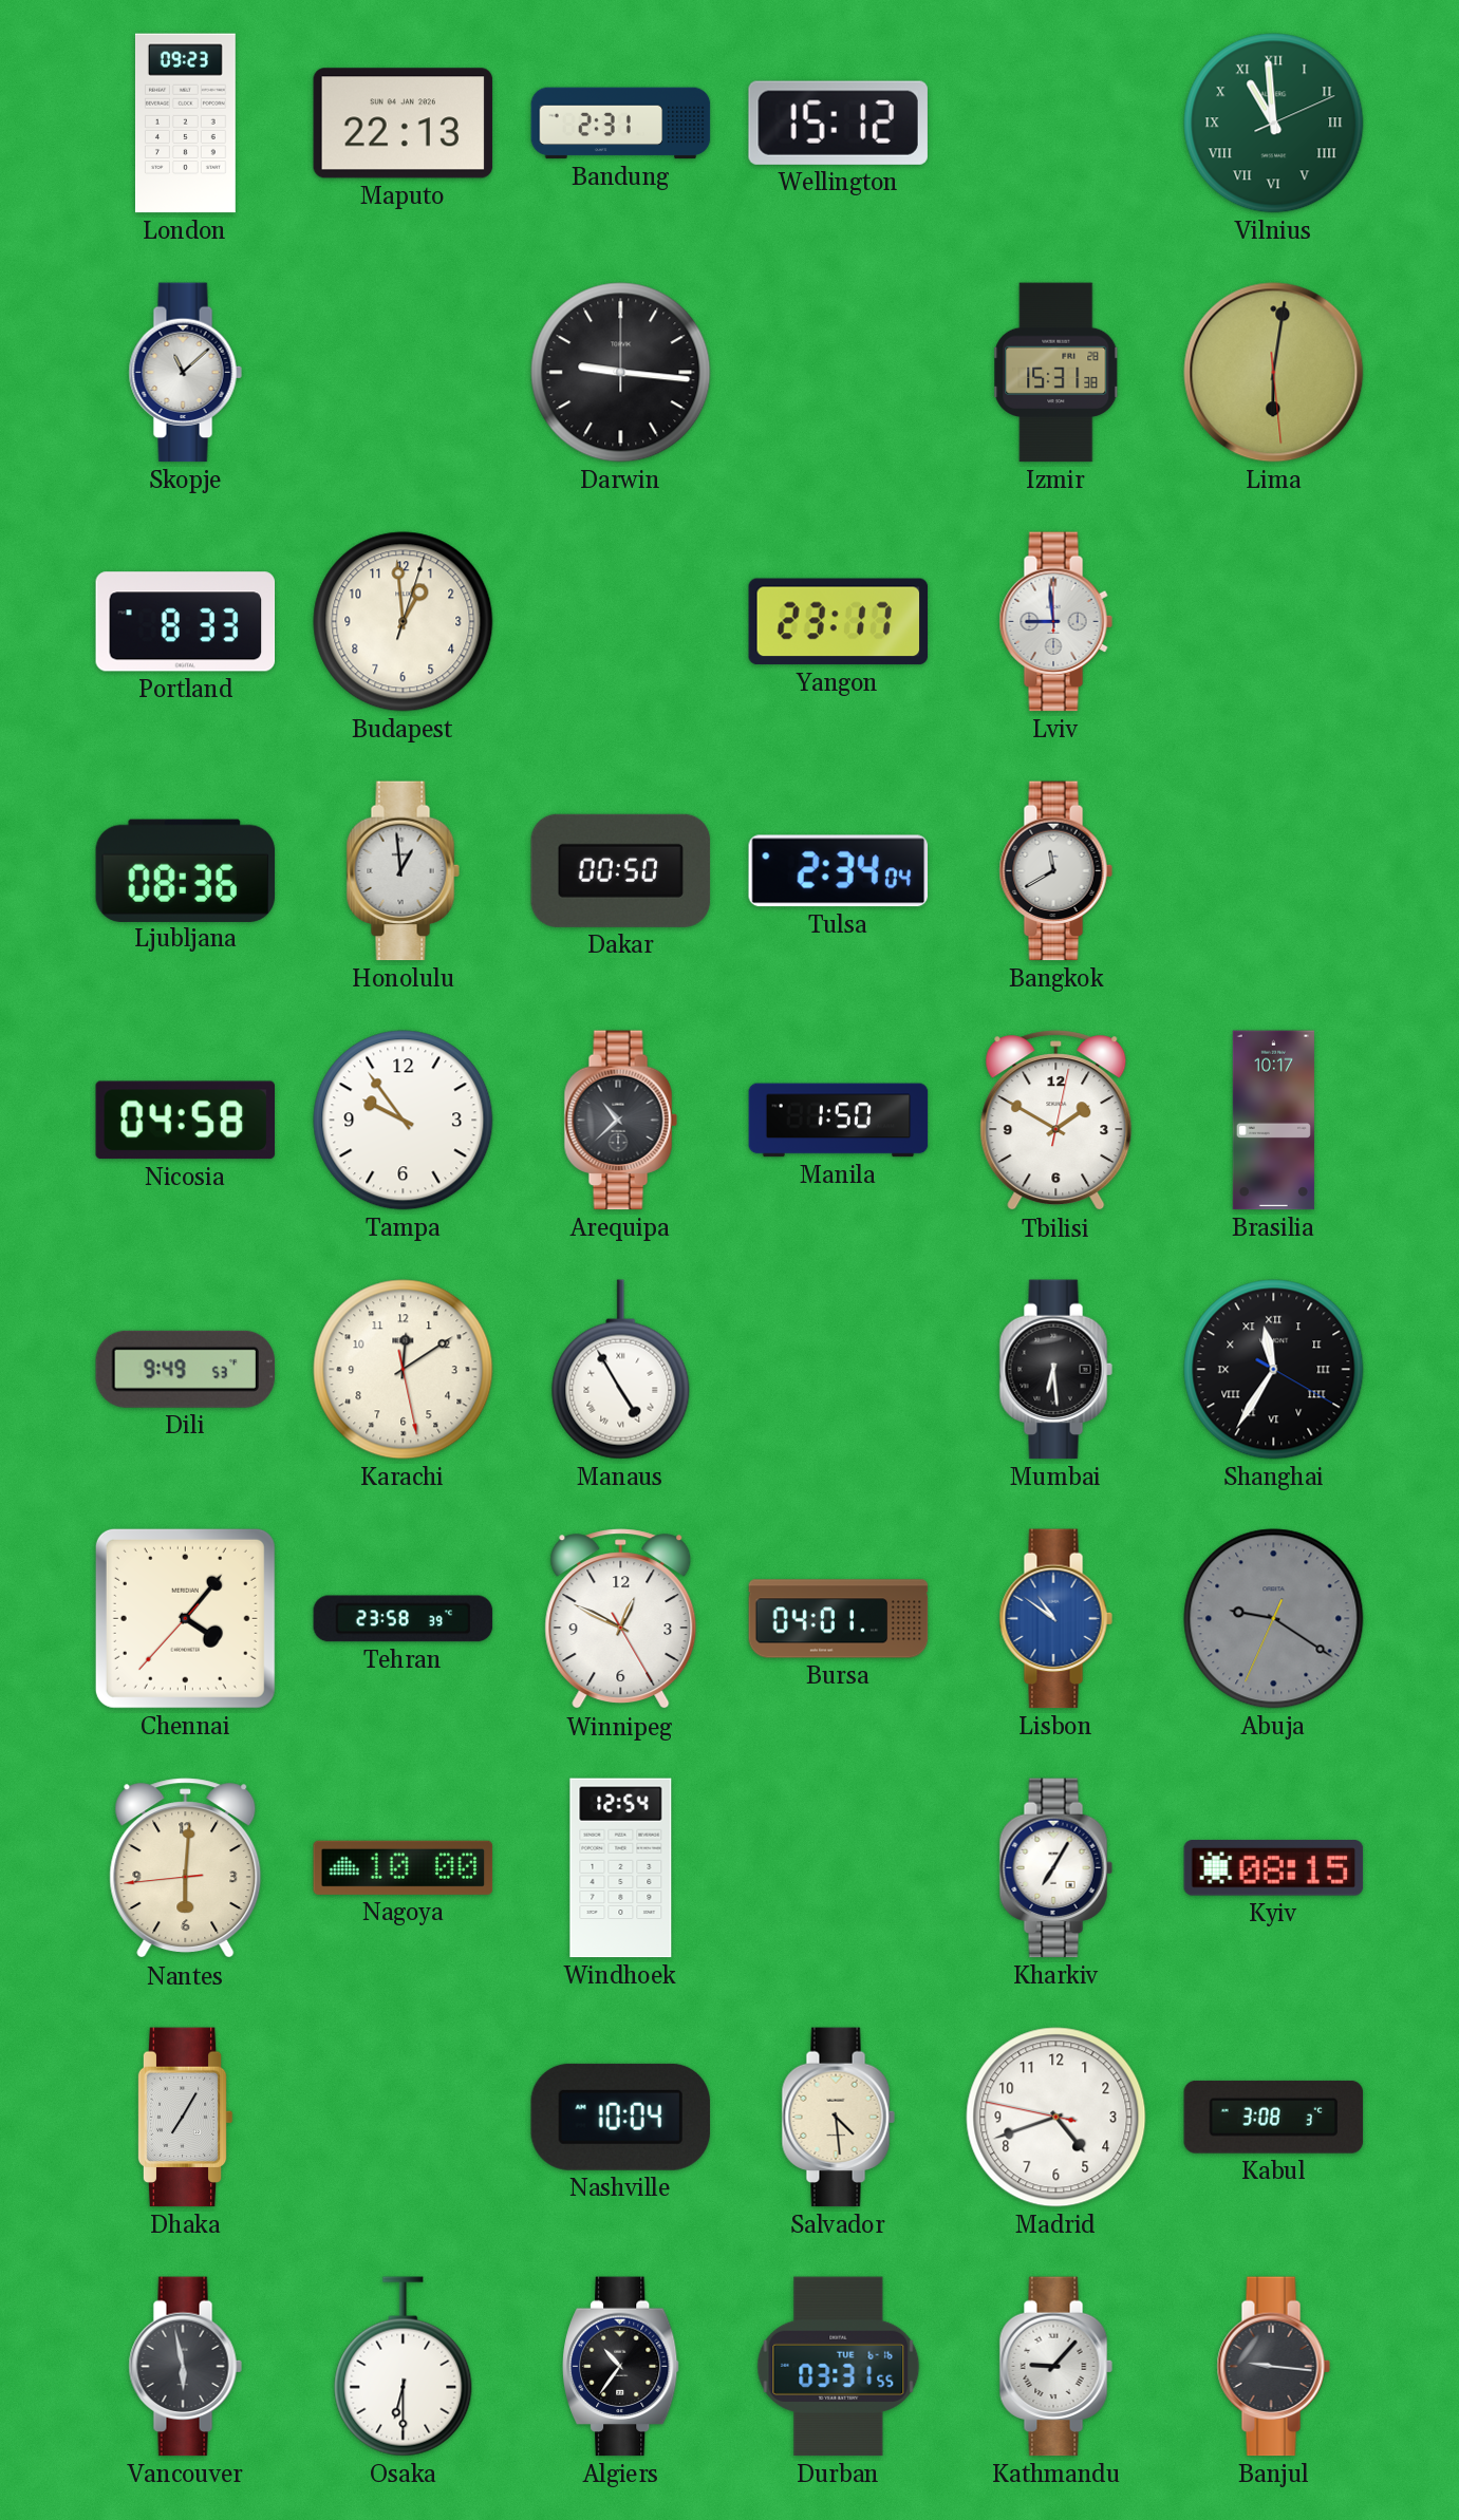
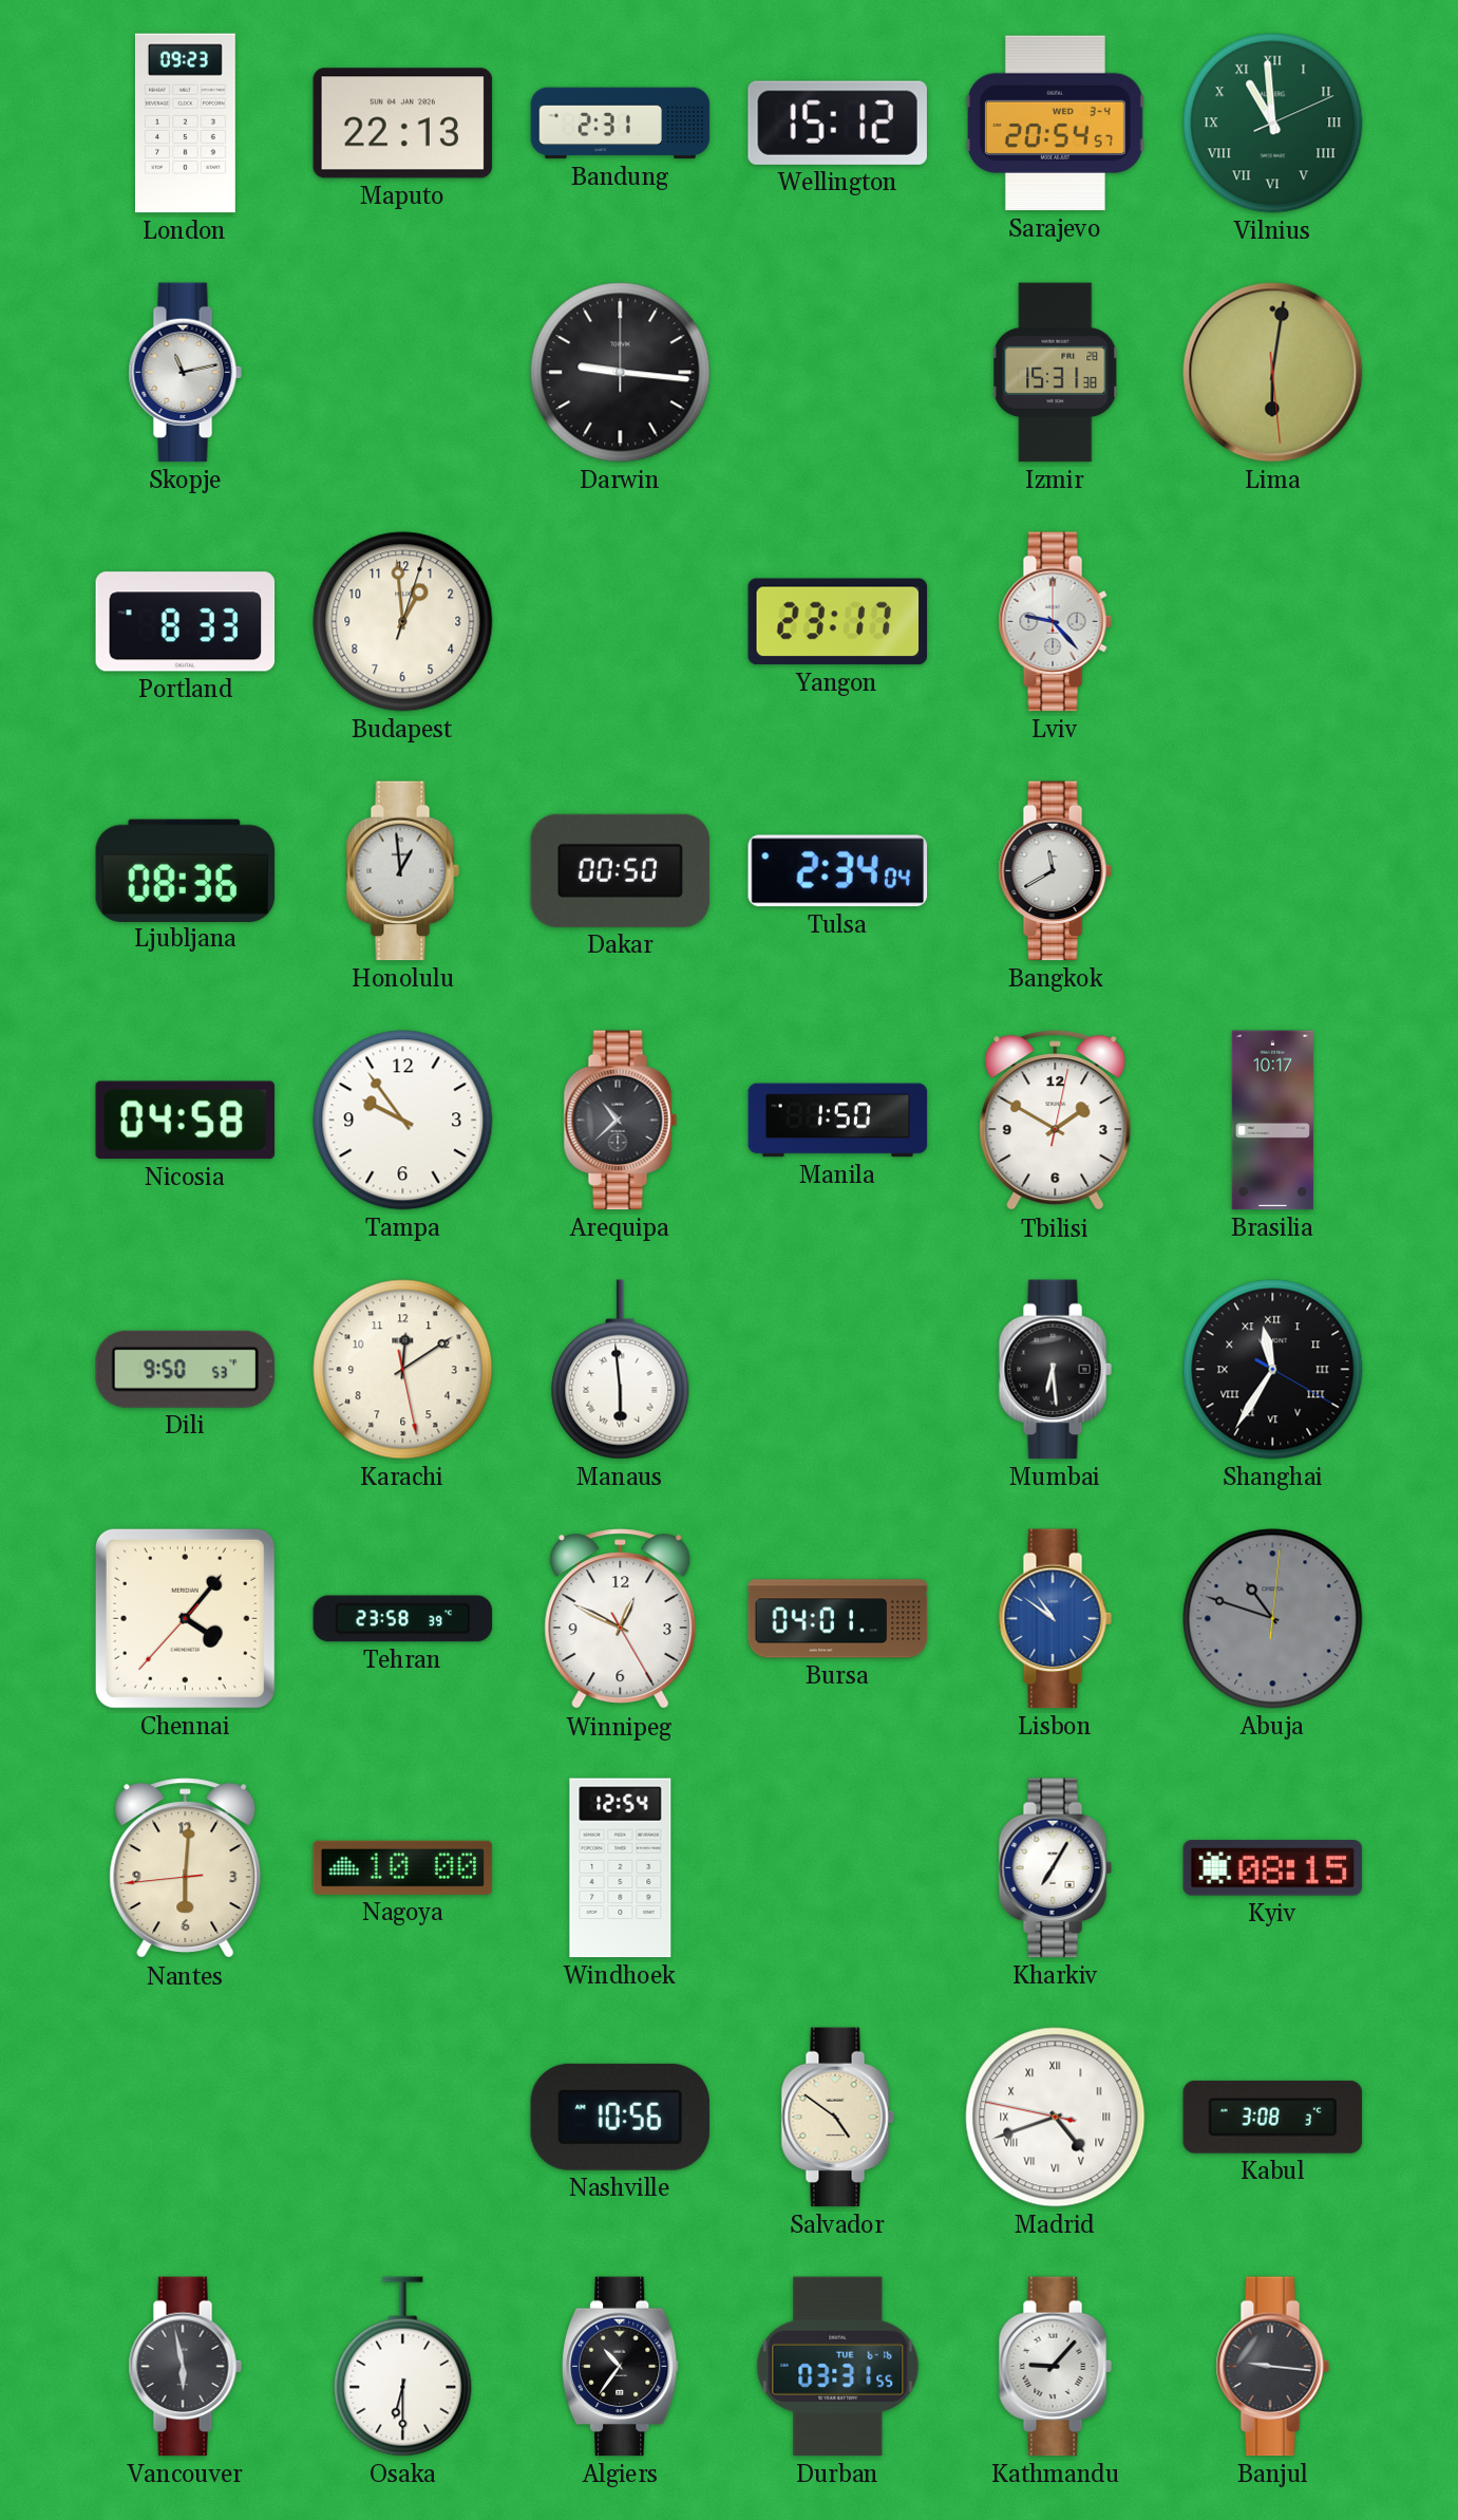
Sarajevo: none -> 20:54 (1055, 124)
Skopje: 11:08 -> 11:13 (185, 373)
Lviv: 8:59 -> 9:23 (1055, 622)
Dili: 9:49 -> 9:50 (186, 1369)
Manaus: 4:55 -> 5:59 (621, 1370)
Abuja: 9:20 -> 10:48 (1273, 1619)
Dhaka: 7:05 -> none (185, 2118)
Nashville: 10:04 -> 10:56 (621, 2117)
Salvador: 4:29 -> 4:51 (837, 2118)
Madrid numerals: Arabic -> Roman (1056, 2118)
